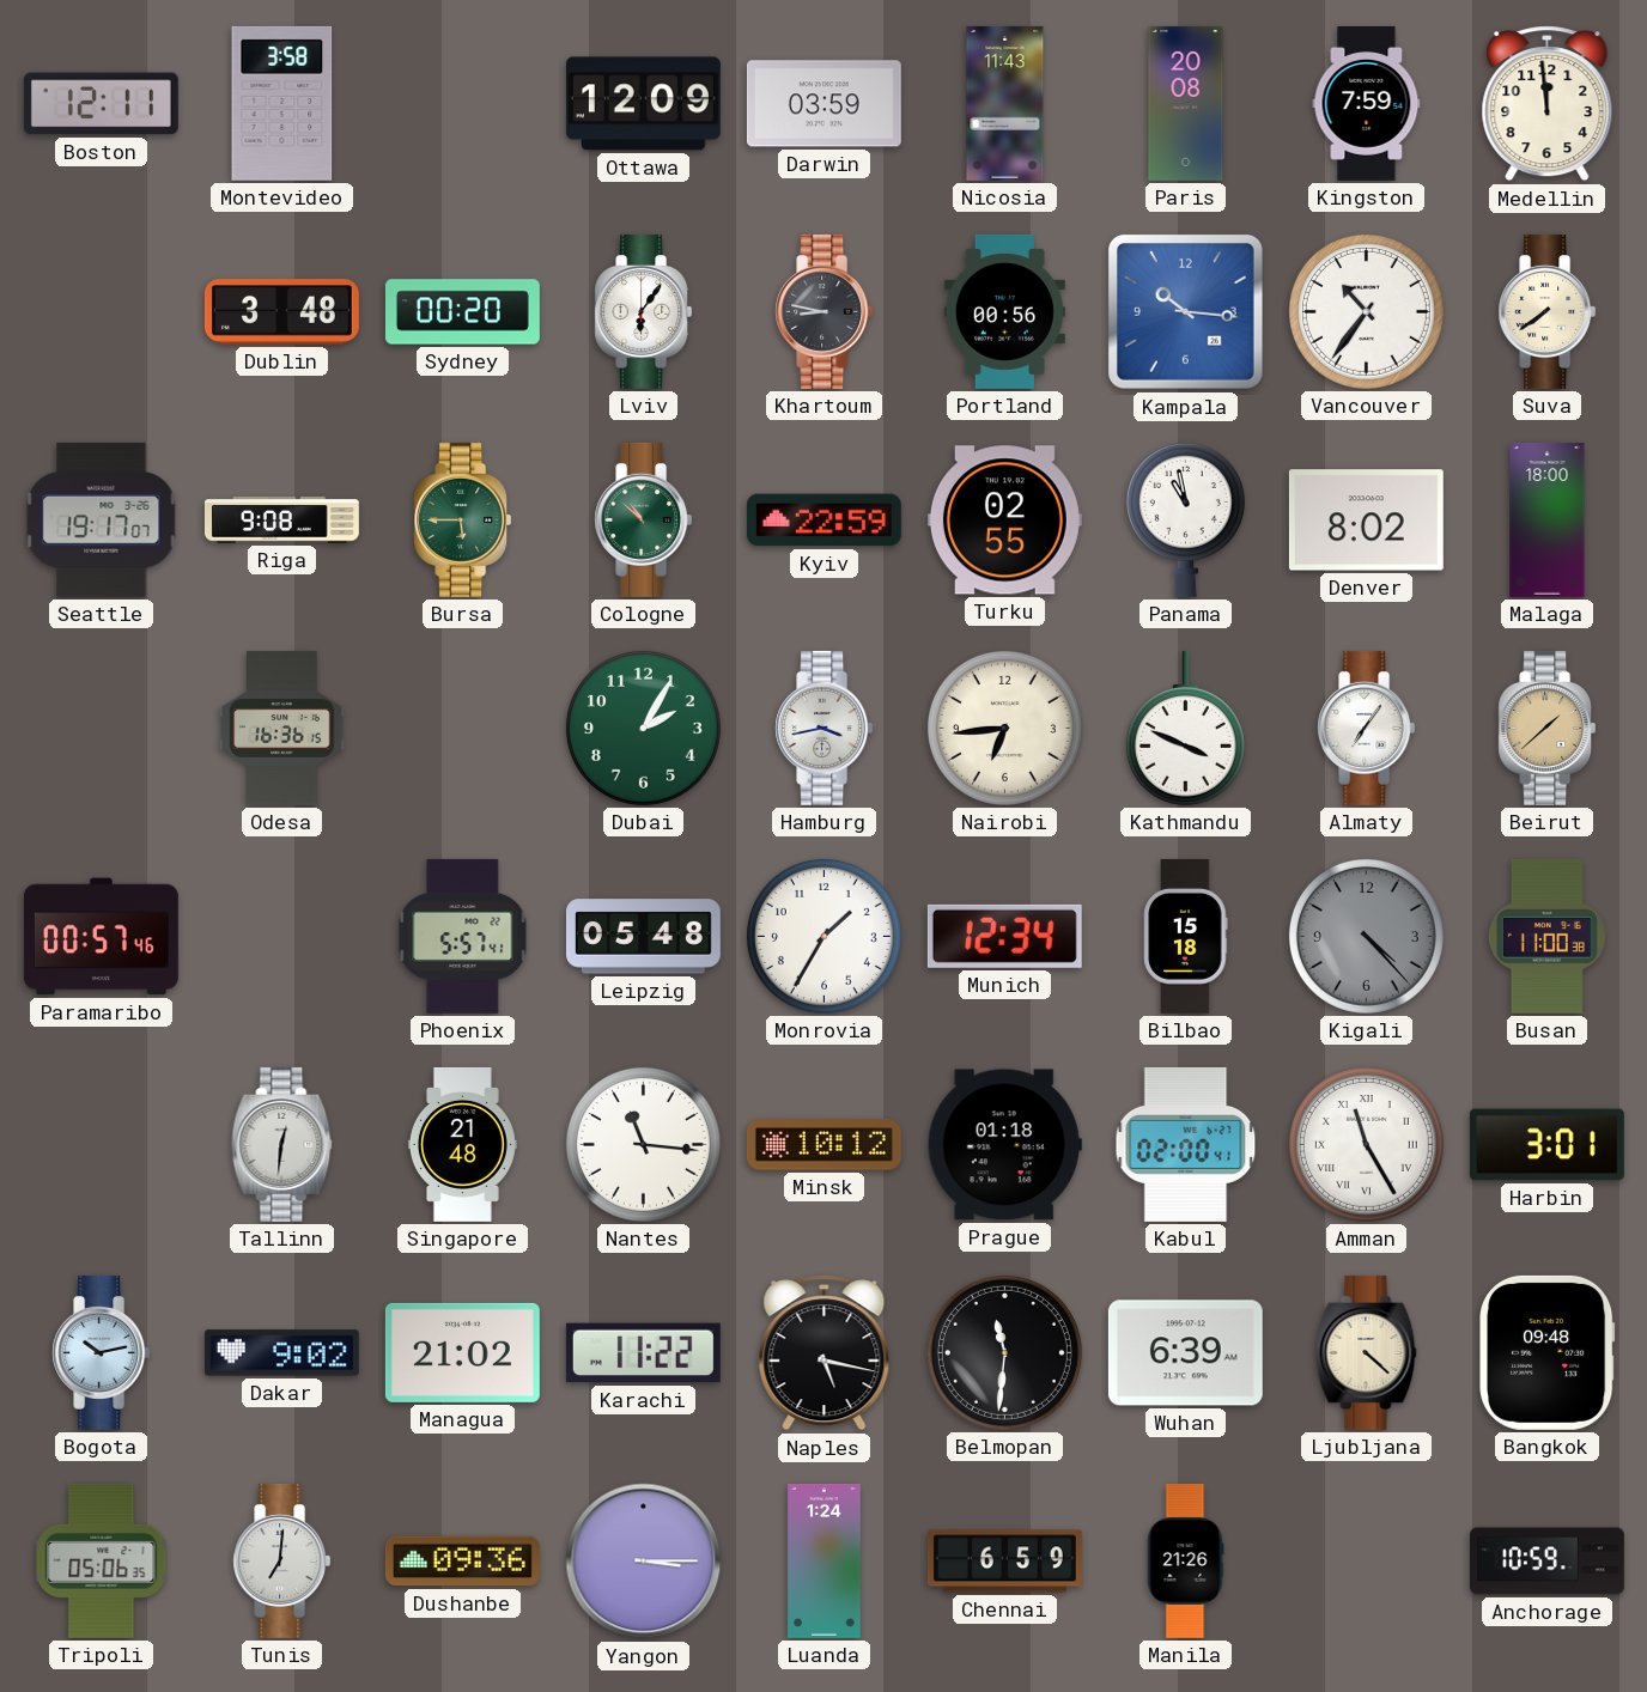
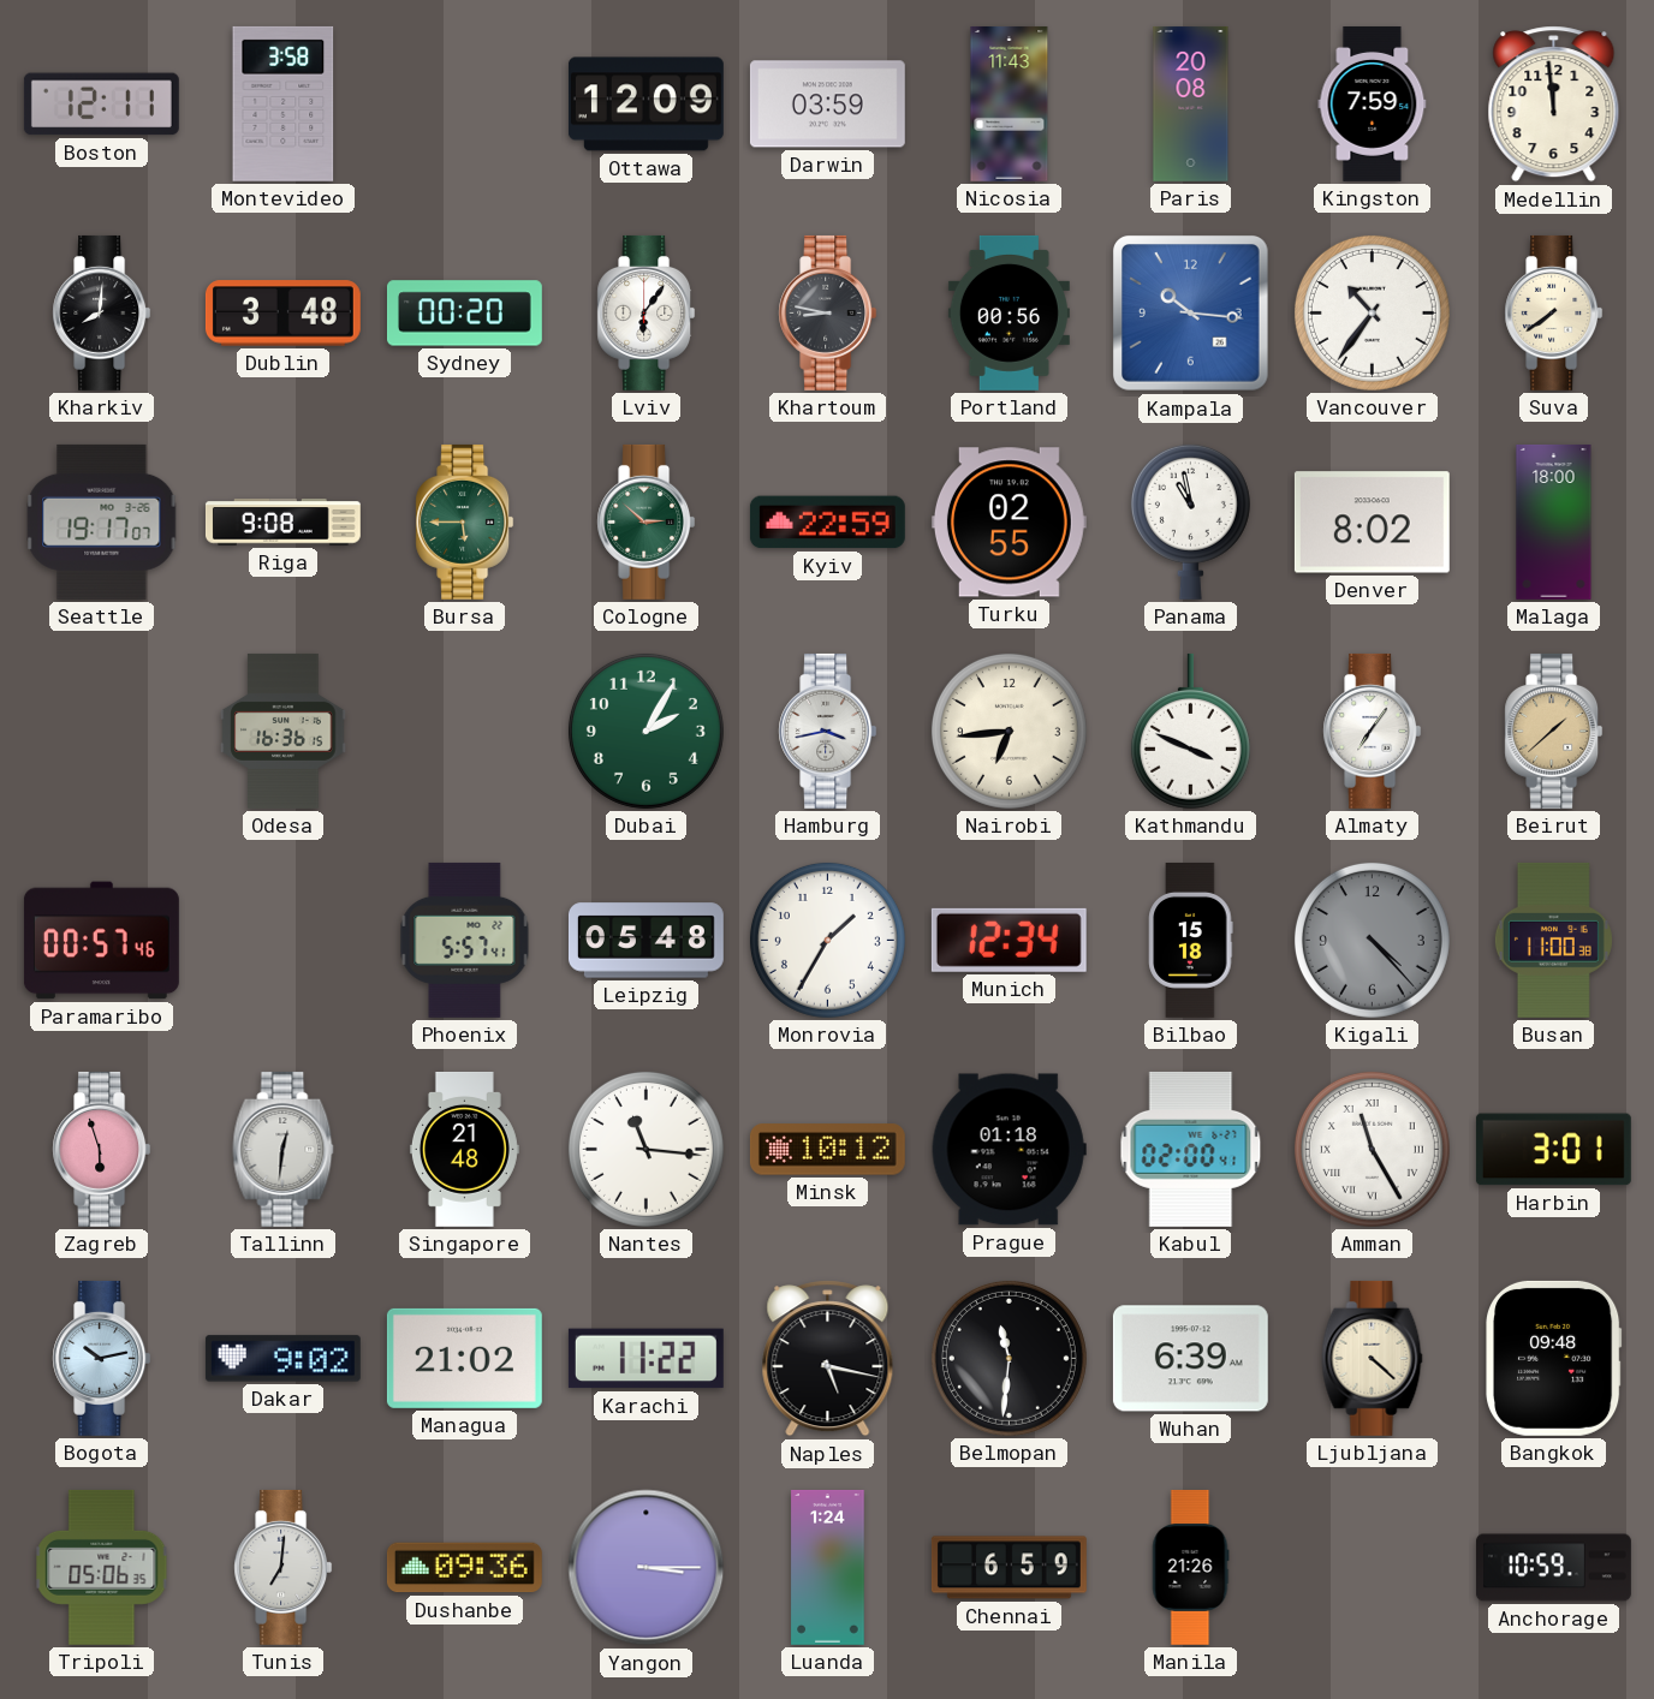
Kharkiv: none -> 8:01 (102, 312)
Cologne: 10:52 -> 2:52 (647, 521)
Zagreb: none -> 5:57 (102, 1149)
